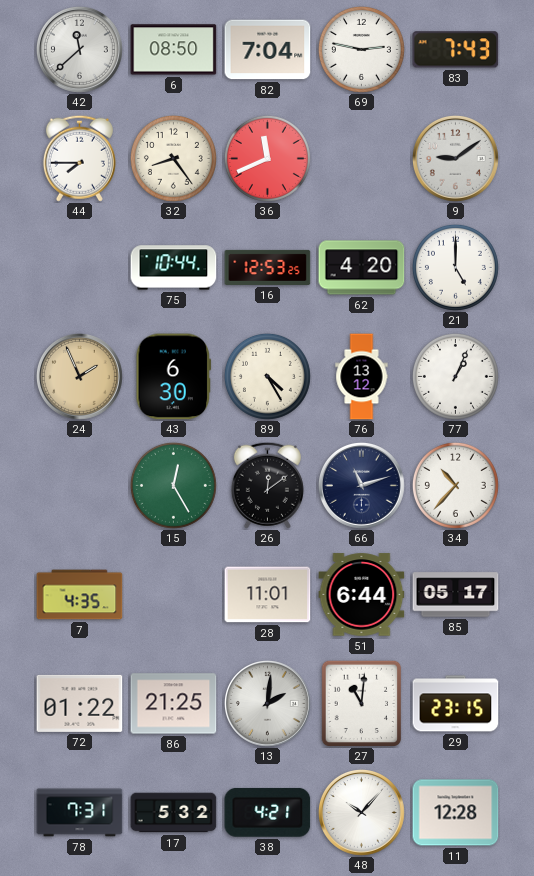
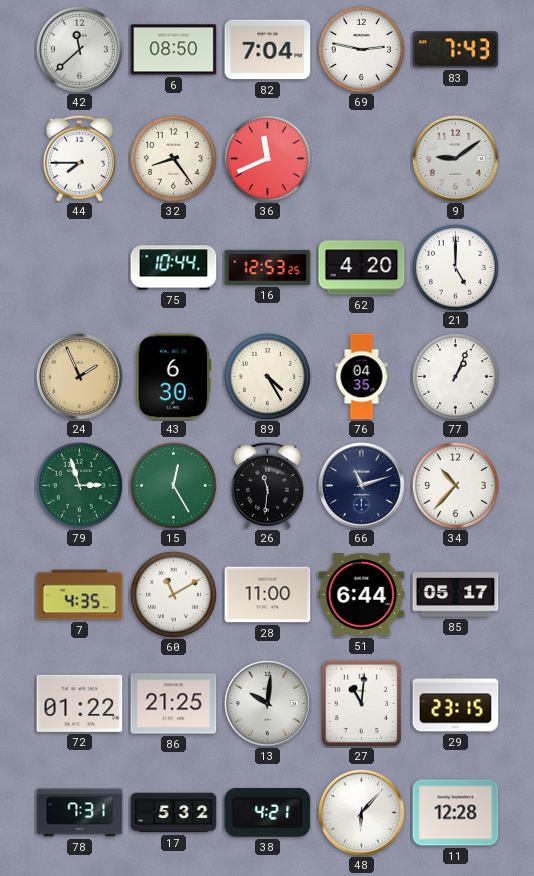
76: 13:12 -> 04:35 (362, 377)
79: none -> 2:57 (79, 485)
26: 12:09 -> 11:31 (267, 485)
60: none -> 11:10 (173, 594)
28: 11:01 -> 11:00 (268, 595)
13: 2:01 -> 10:01 (267, 703)
48: 10:07 -> 6:07 (361, 812)
